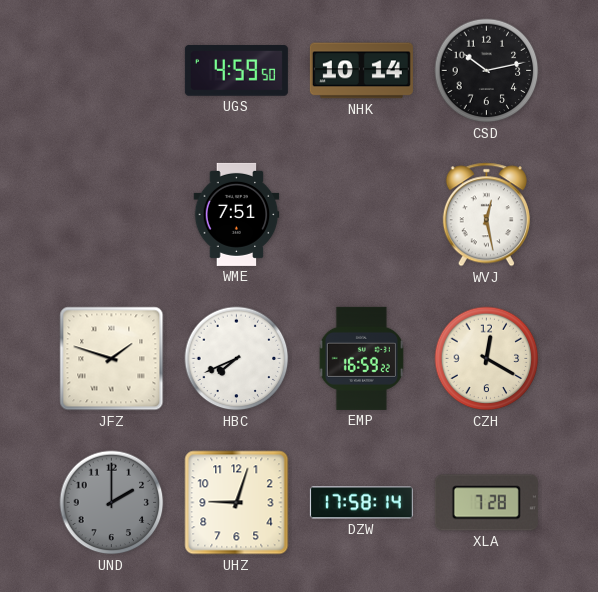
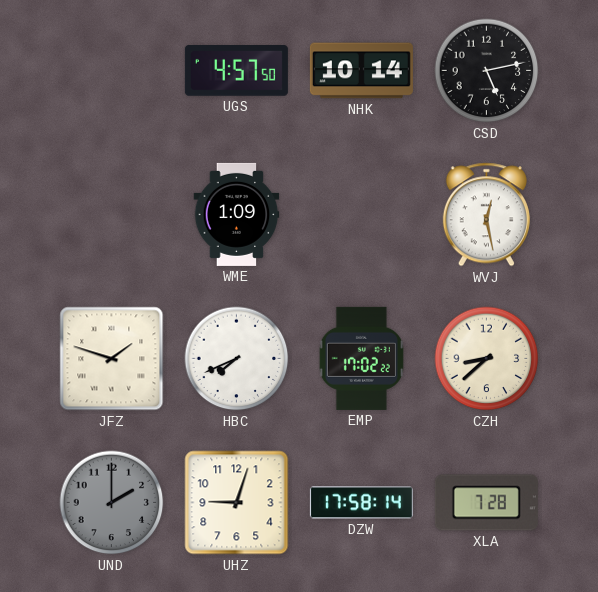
UGS: 4:59 -> 4:57 (236, 71)
CSD: 10:13 -> 5:13 (487, 71)
WME: 7:51 -> 1:09 (237, 214)
EMP: 16:59 -> 17:02 (361, 358)
CZH: 12:20 -> 8:38 (487, 359)
